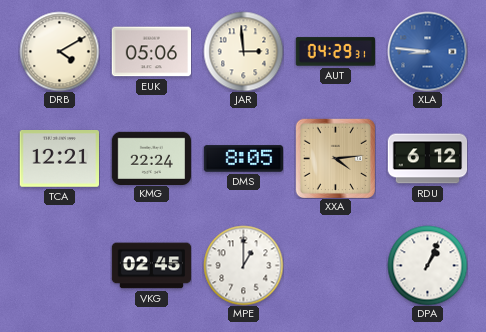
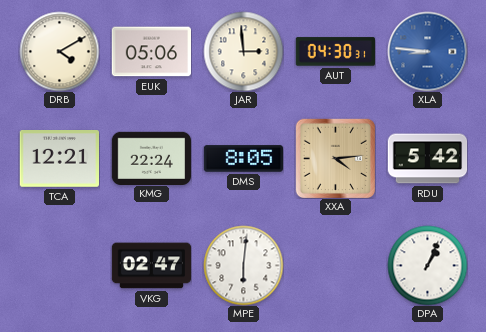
AUT: 04:29 -> 04:30 (335, 52)
RDU: 6:12 -> 5:42 (427, 159)
VKG: 02:45 -> 02:47 (151, 266)
MPE: 1:00 -> 6:01 (243, 265)
